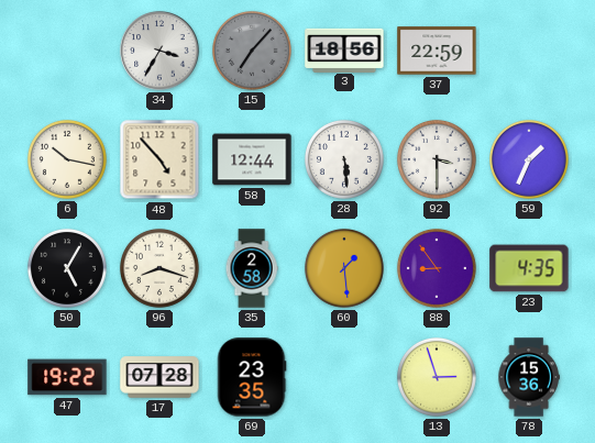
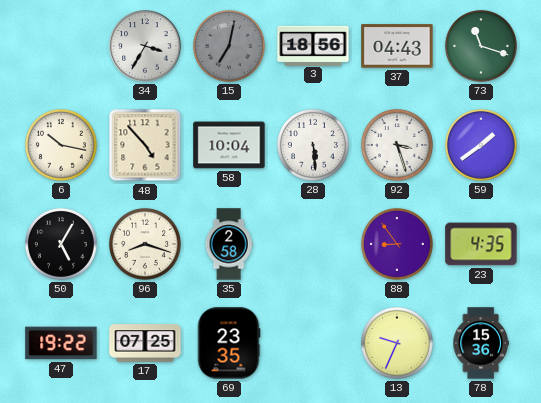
15: 7:07 -> 7:02 (229, 46)
37: 22:59 -> 04:43 (397, 46)
73: none -> 11:18 (481, 46)
58: 12:44 -> 10:04 (229, 145)
92: 3:30 -> 3:27 (397, 145)
59: 1:34 -> 1:39 (481, 145)
60: 1:29 -> none (344, 268)
17: 07:28 -> 07:25 (145, 343)
13: 2:57 -> 9:34 (397, 343)
